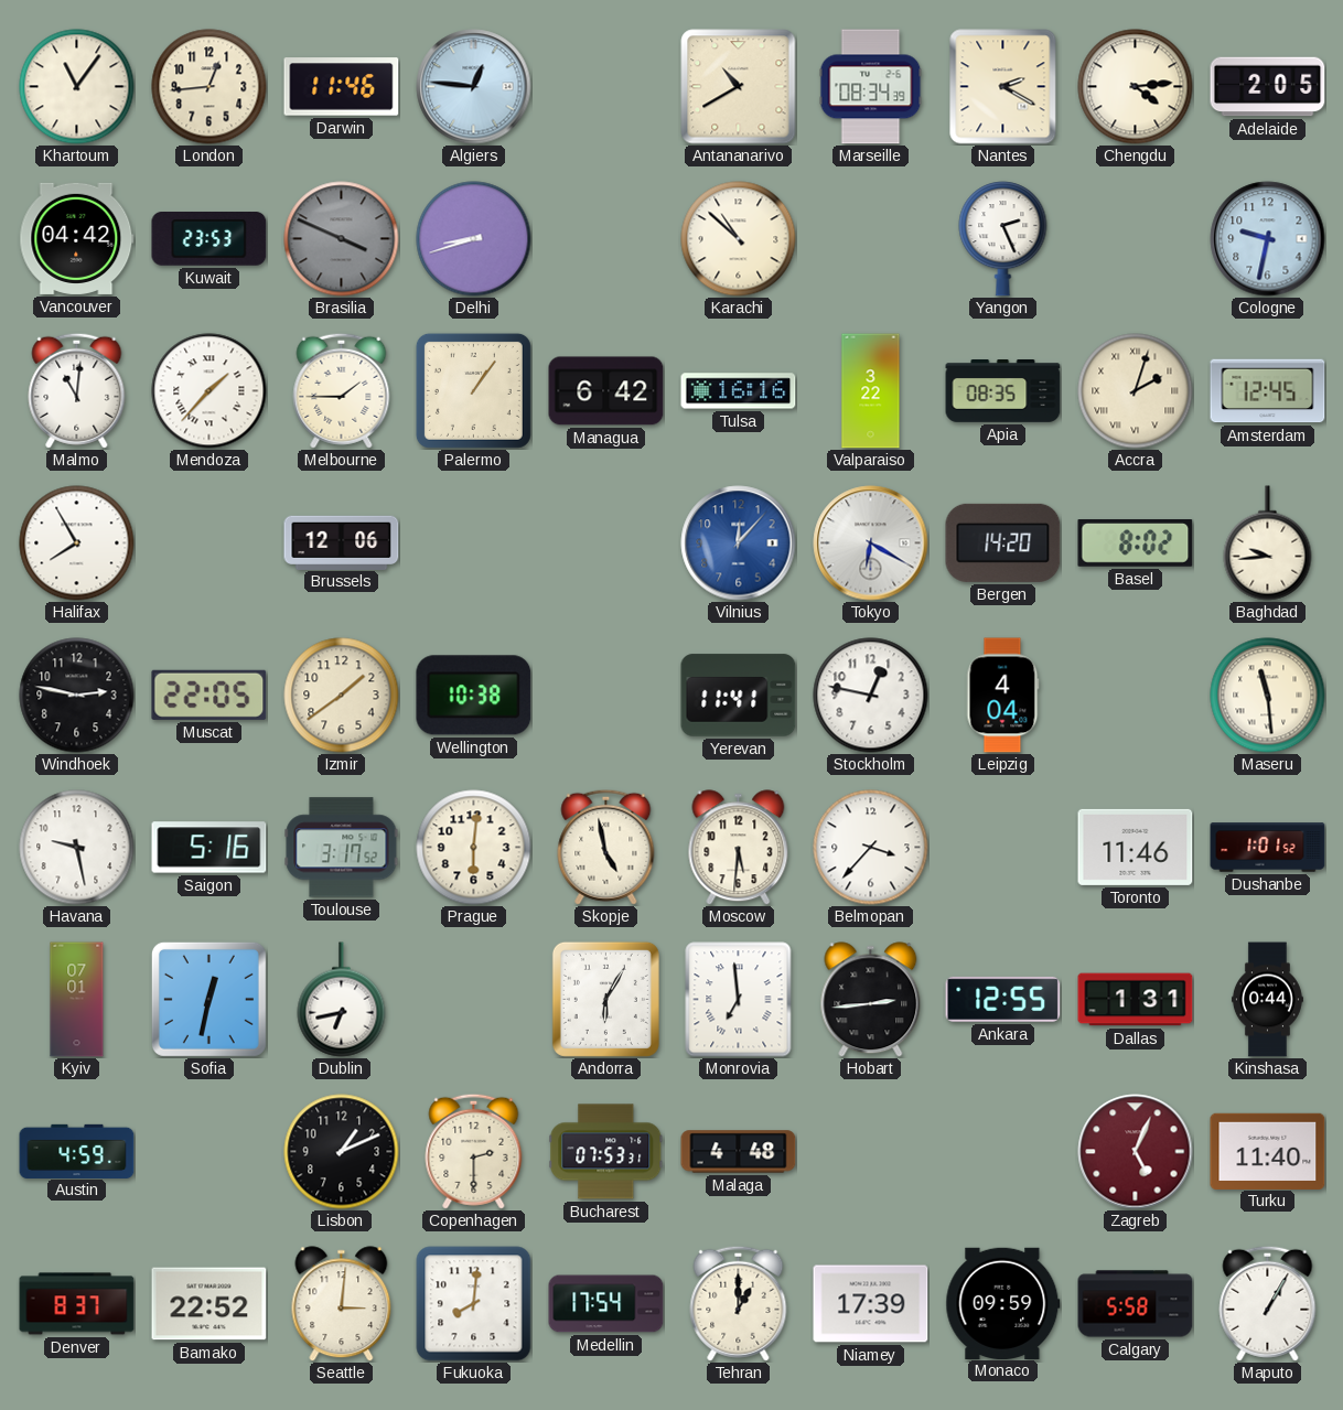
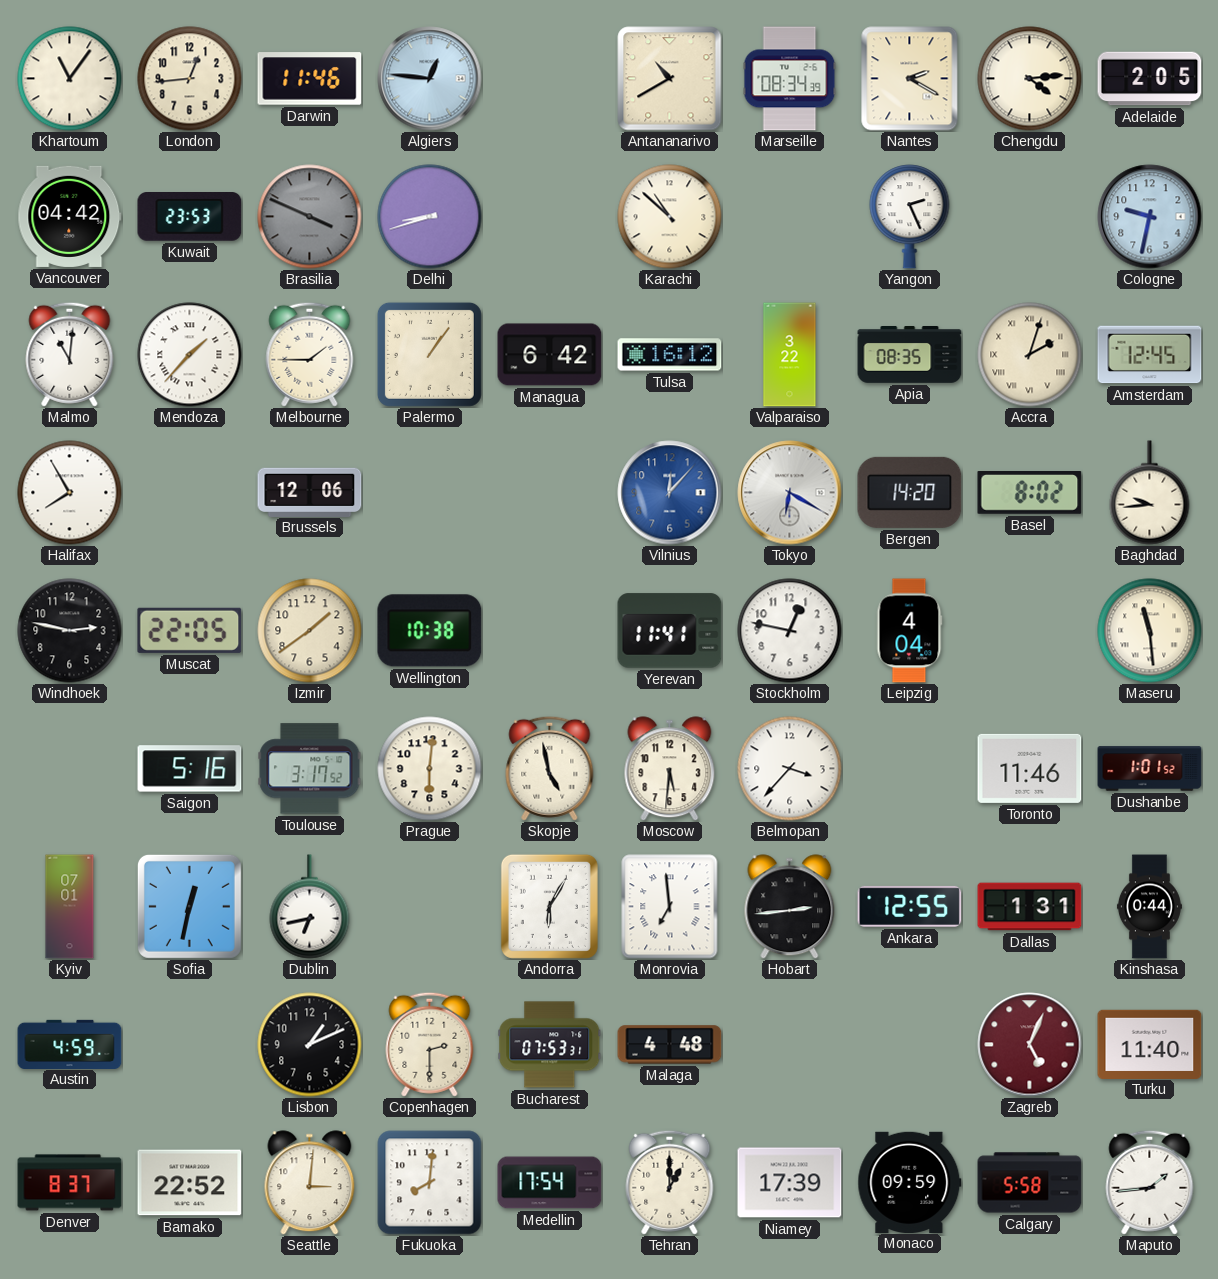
Tulsa: 16:16 -> 16:12 (670, 355)
Havana: 9:28 -> none (77, 848)
Maputo: 1:05 -> 1:44 (1150, 1182)
